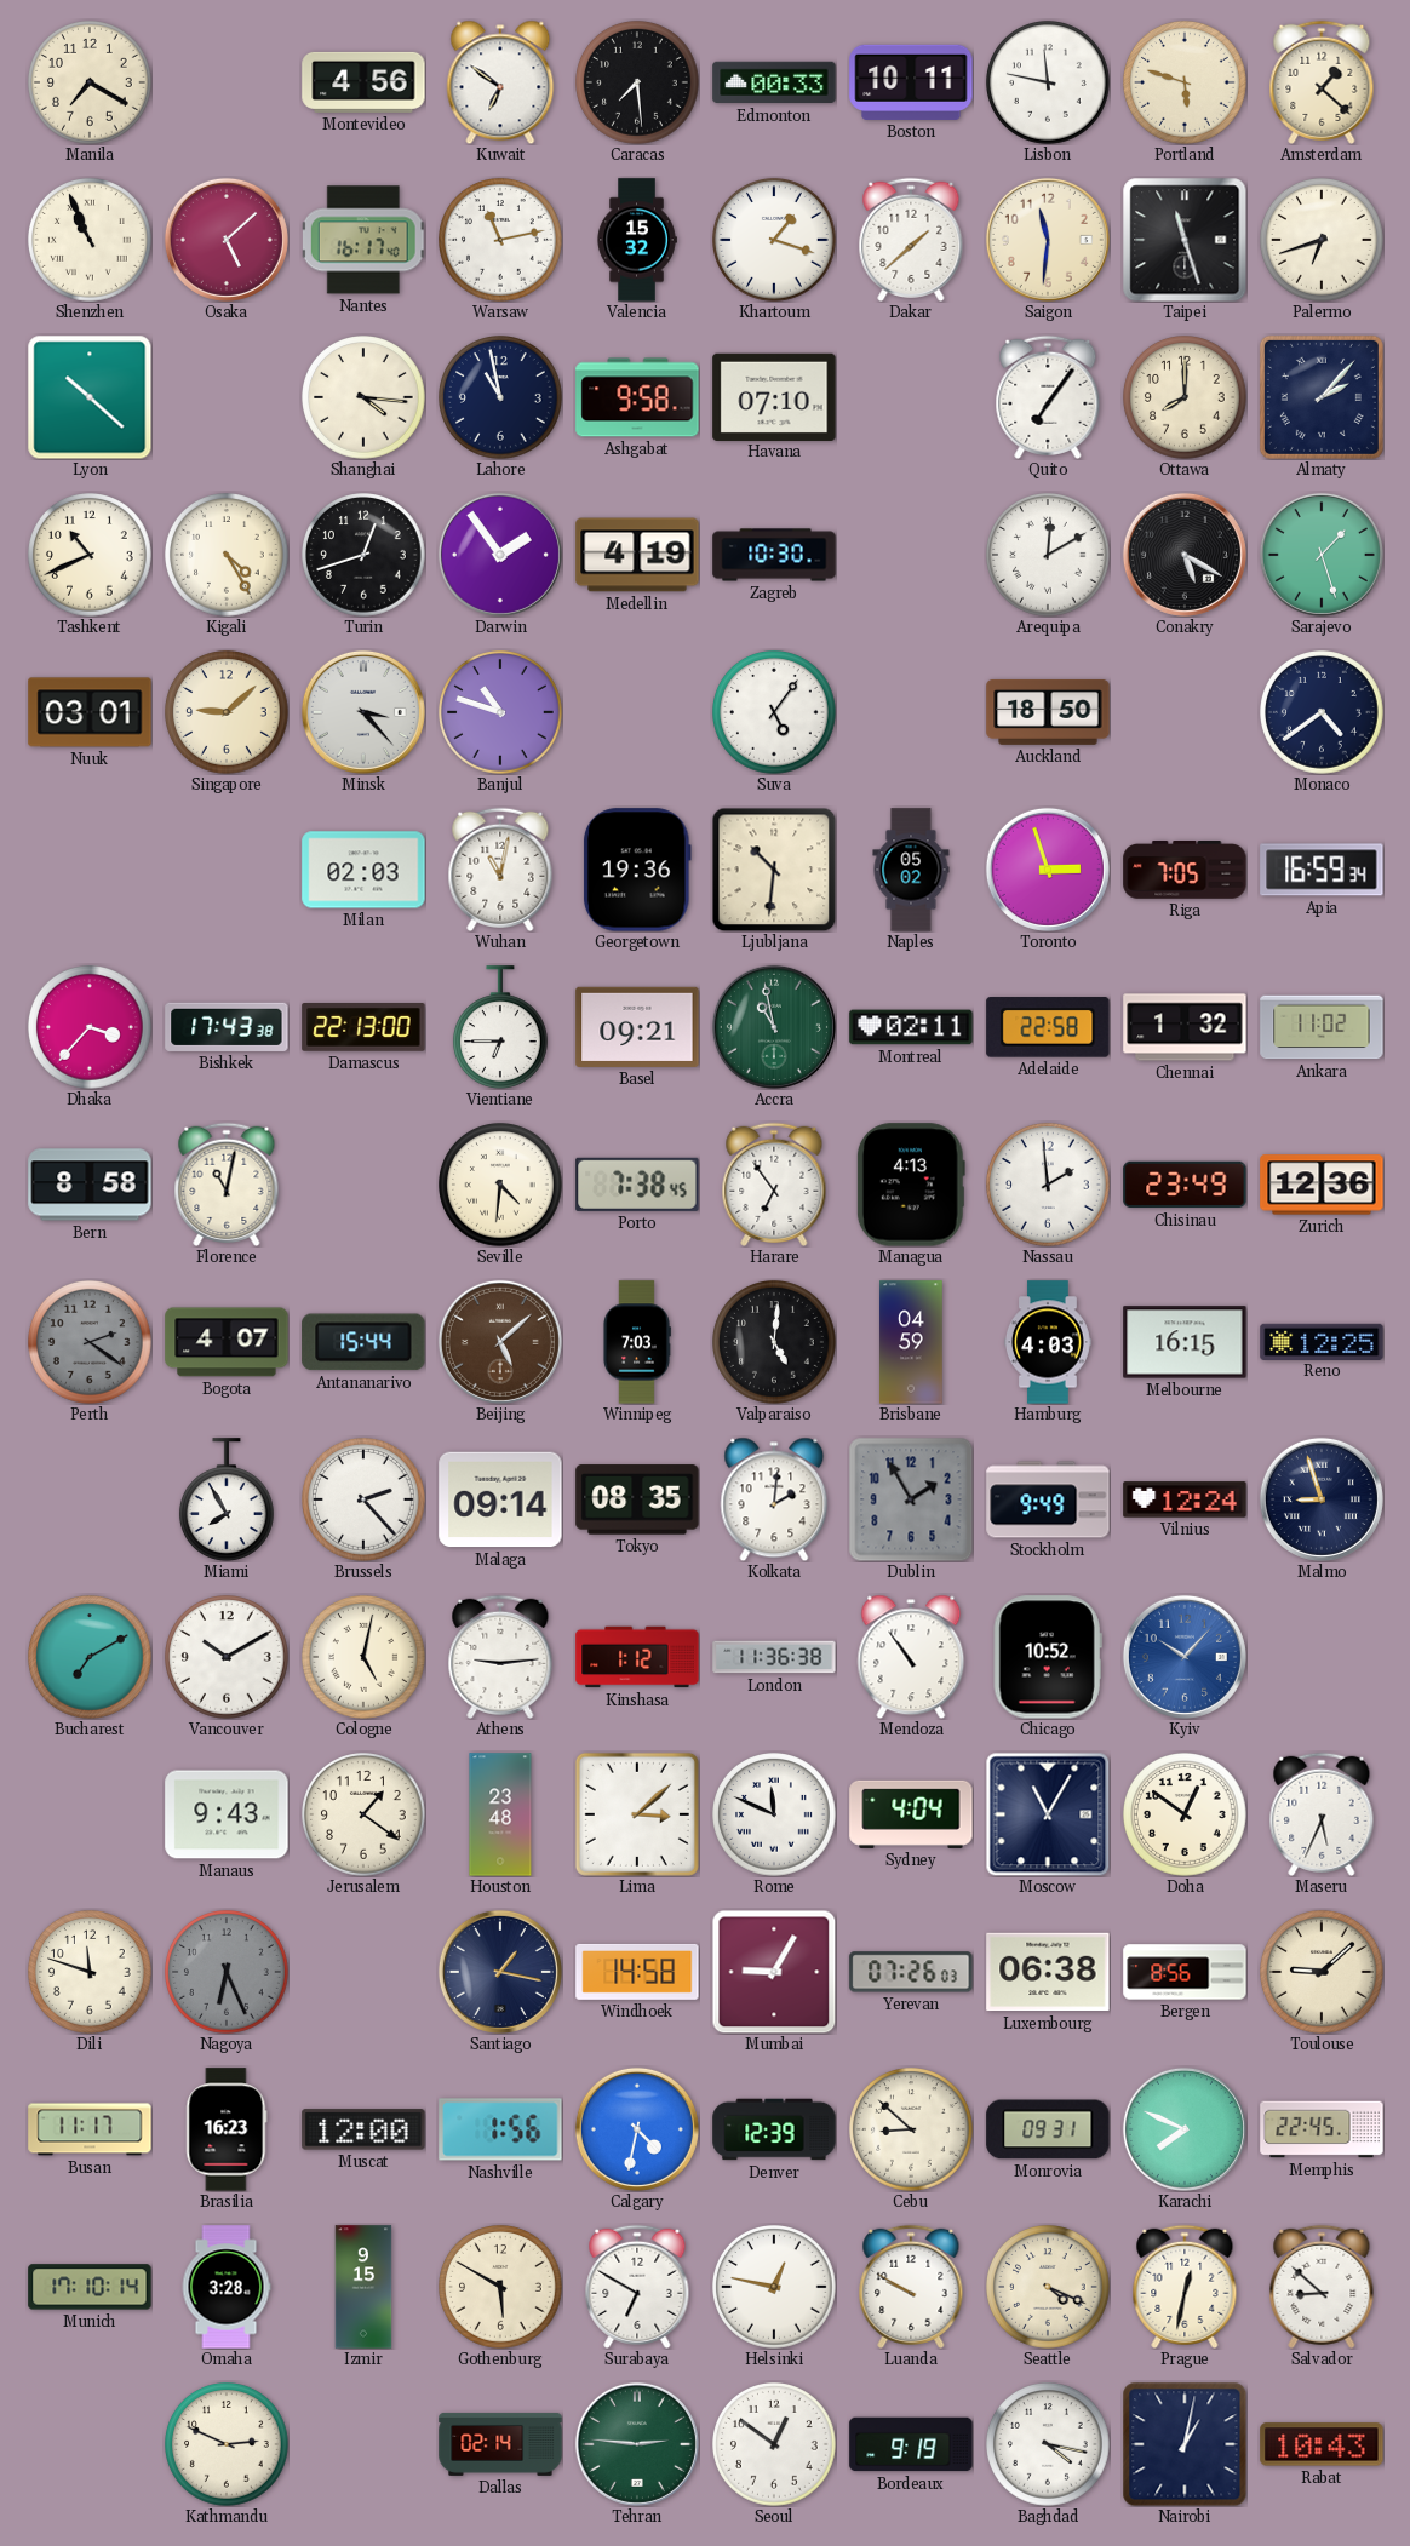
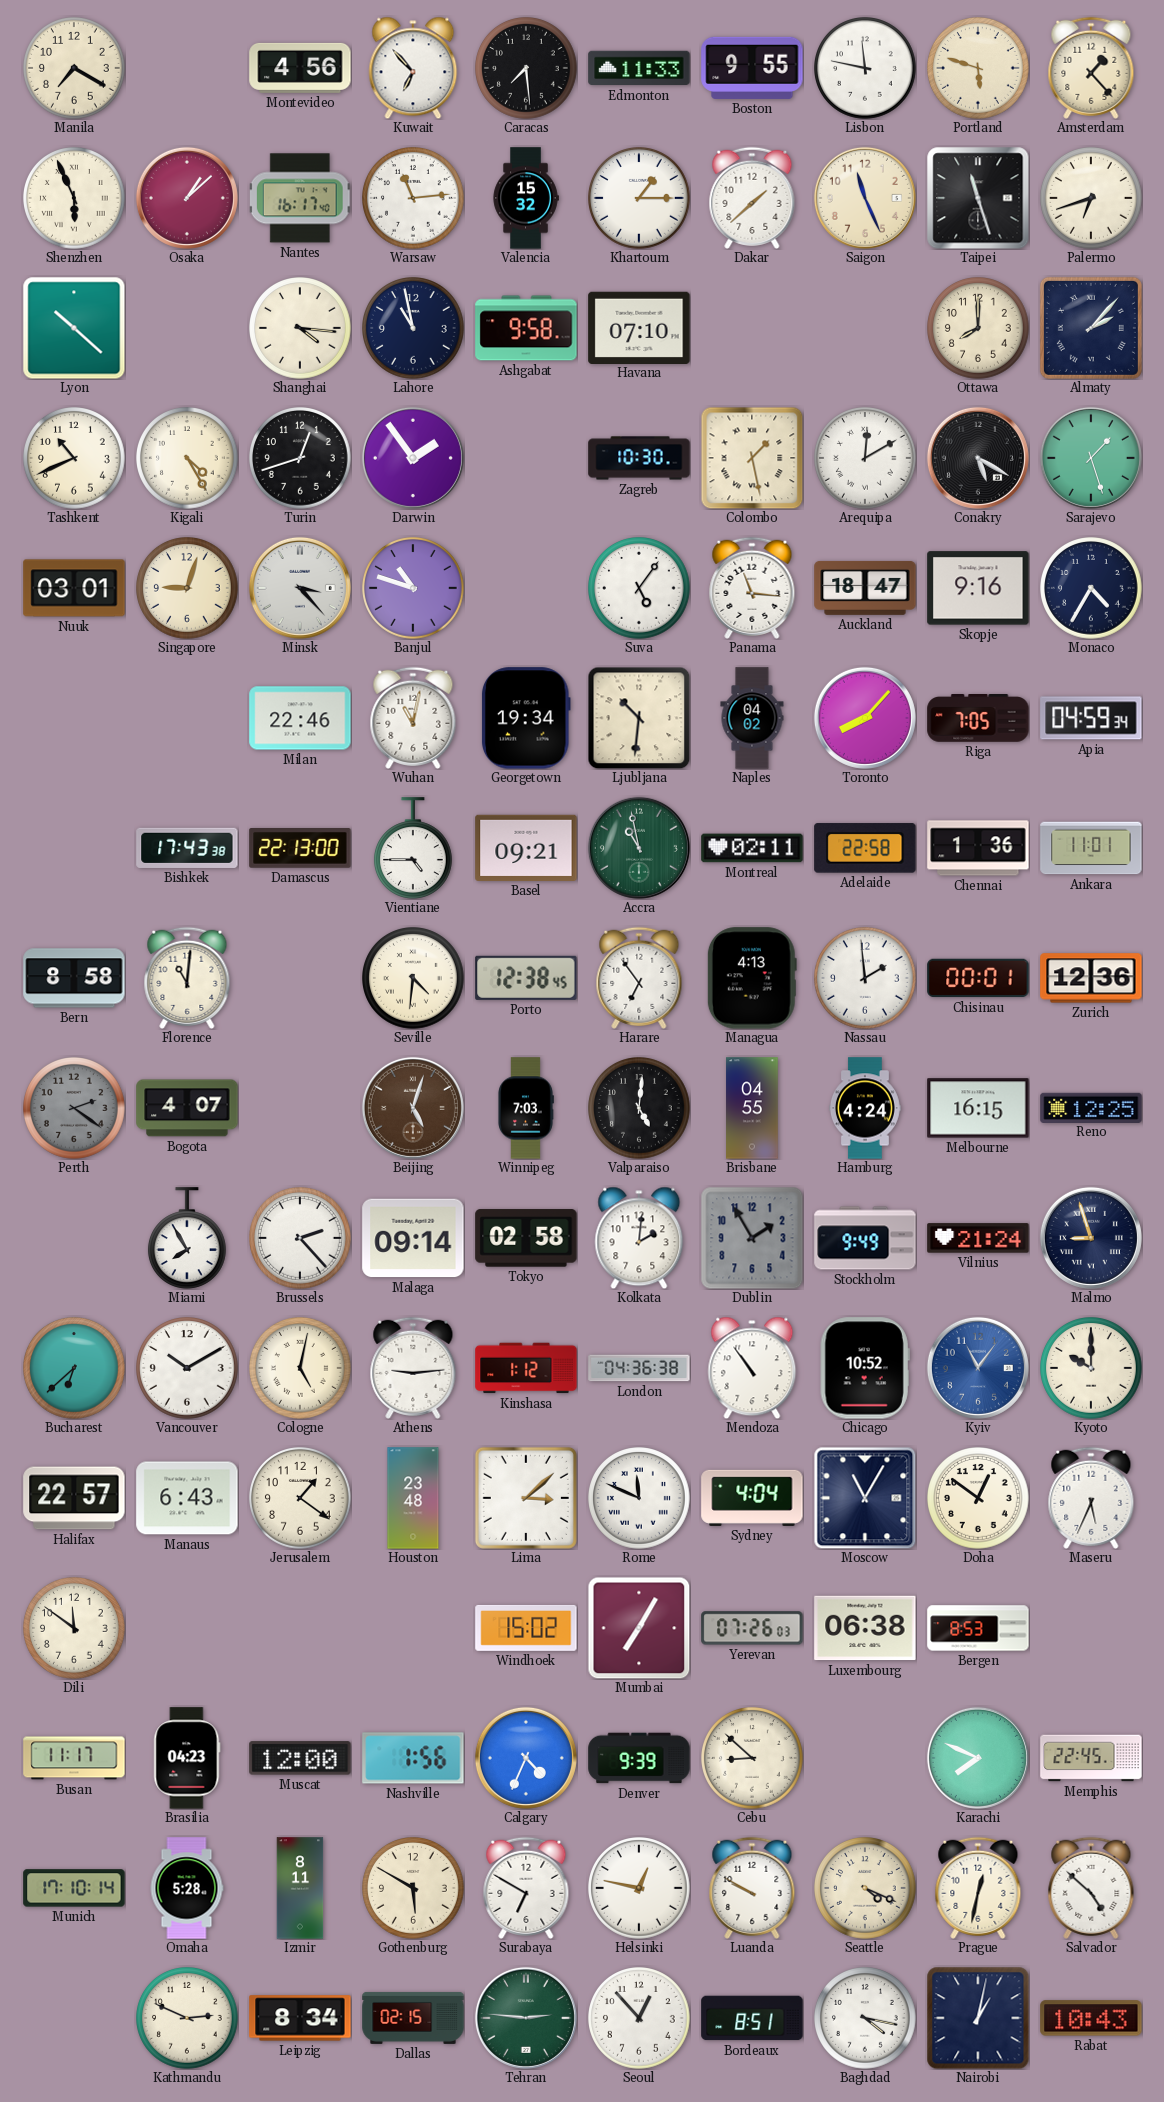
Kuwait: 6:51 -> 6:53 (413, 68)
Edmonton: 00:33 -> 11:33 (639, 68)
Boston: 10:11 -> 9:55 (752, 68)
Amsterdam: 1:22 -> 1:23 (1091, 68)
Shenzhen: 10:56 -> 5:56 (75, 199)
Osaka: 5:08 -> 1:08 (187, 198)
Warsaw: 11:13 -> 11:14 (414, 199)
Khartoum: 1:18 -> 1:15 (640, 199)
Saigon: 11:31 -> 11:26 (865, 198)
Quito: 7:06 -> none (1048, 397)
Medellin: 4:19 -> none (637, 555)
Colombo: none -> 1:28 (752, 458)
Singapore: 9:08 -> 9:03 (188, 589)
Panama: none -> 11:16 (752, 588)
Auckland: 18:50 -> 18:47 (865, 588)
Skopje: none -> 9:16 (978, 588)
Monaco: 4:39 -> 4:35 (1092, 589)
Milan: 02:03 -> 22:46 (300, 718)
Georgetown: 19:36 -> 19:34 (526, 718)
Naples: 05:02 -> 04:02 (752, 718)
Toronto: 2:57 -> 8:07 (865, 718)
Apia: 16:59 -> 04:59 (1091, 718)
Dhaka: 3:37 -> none (91, 1028)
Vientiane: 6:45 -> 4:45 (413, 848)
Chennai: 1:32 -> 1:36 (978, 848)
Ankara: 11:02 -> 11:01 (1091, 848)
Florence: 11:02 -> 11:01 (187, 978)
Porto: 7:38 -> 12:38 (526, 978)
Chisinau: 23:49 -> 00:01 (978, 978)
Antananarivo: 15:44 -> none (363, 1342)
Beijing: 5:08 -> 5:03 (413, 1108)
Brisbane: 04:59 -> 04:55 (752, 1108)
Hamburg: 4:03 -> 4:24 (865, 1108)
Tokyo: 08:35 -> 02:58 (526, 1238)
Vilnius: 12:24 -> 21:24 (978, 1238)
Bucharest: 7:10 -> 6:38 (75, 1369)
London: 11:36 -> 04:36 (639, 1368)
Kyiv: 10:07 -> 11:06 (978, 1368)
Kyoto: none -> 10:00 (1092, 1369)
Halifax: none -> 22:57 (74, 1498)
Manaus: 9:43 -> 6:43 (187, 1498)
Dili: 11:48 -> 11:51 (75, 1629)
Nagoya: 6:26 -> none (228, 1973)
Santiago: 1:17 -> none (500, 1972)
Windhoek: 14:58 -> 15:02 (526, 1628)
Mumbai: 9:05 -> 7:05 (639, 1628)
Bergen: 8:56 -> 8:53 (978, 1628)
Toulouse: 9:08 -> none (1323, 1973)
Brasilia: 16:23 -> 04:23 (187, 1758)
Calgary: 4:32 -> 4:34 (526, 1758)
Denver: 12:39 -> 9:39 (639, 1758)
Monrovia: 09:31 -> none (1048, 2129)
Omaha: 3:28 -> 5:28 (187, 1888)
Izmir: 9:15 -> 8:11 (300, 1888)
Salvador: 8:52 -> 4:52 (1091, 1888)
Leipzig: none -> 8:34 (300, 2018)
Dallas: 02:14 -> 02:15 (413, 2018)
Seoul: 12:51 -> 12:53 (640, 2019)
Bordeaux: 9:19 -> 8:51 (752, 2018)
